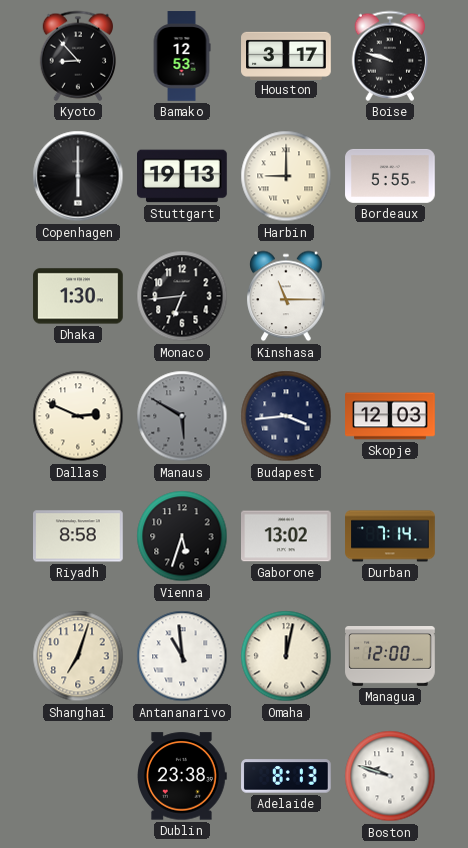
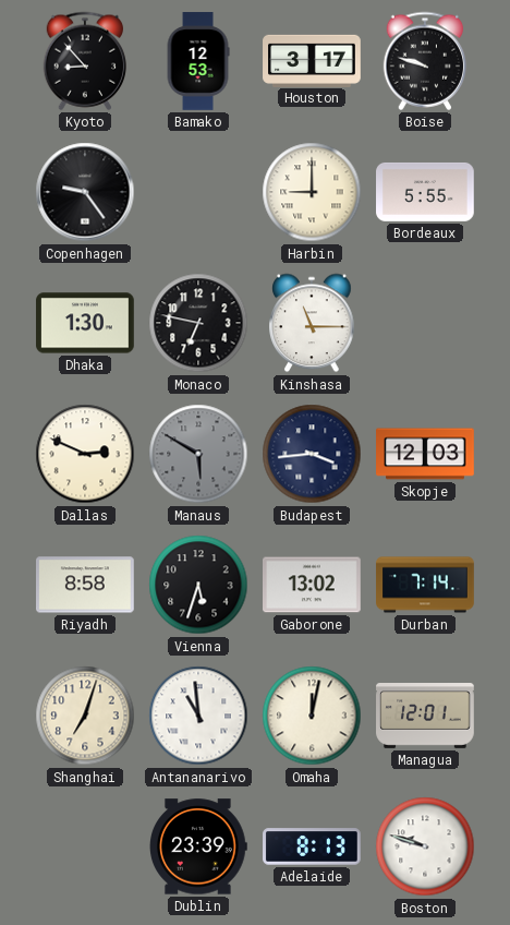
Copenhagen: 6:00 -> 9:24 (85, 192)
Stuttgart: 19:13 -> none (183, 176)
Monaco: 6:44 -> 6:47 (198, 323)
Managua: 12:00 -> 12:01 (425, 717)
Dublin: 23:38 -> 23:39 (199, 846)
